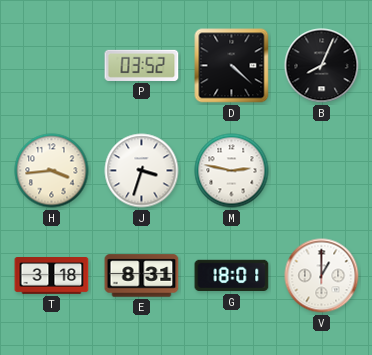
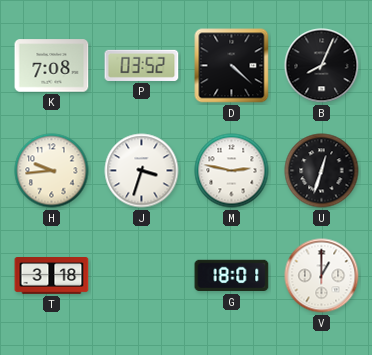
K: none -> 7:08 (52, 66)
H: 3:44 -> 9:44 (52, 171)
U: none -> 12:33 (322, 171)
E: 8:31 -> none (142, 276)
